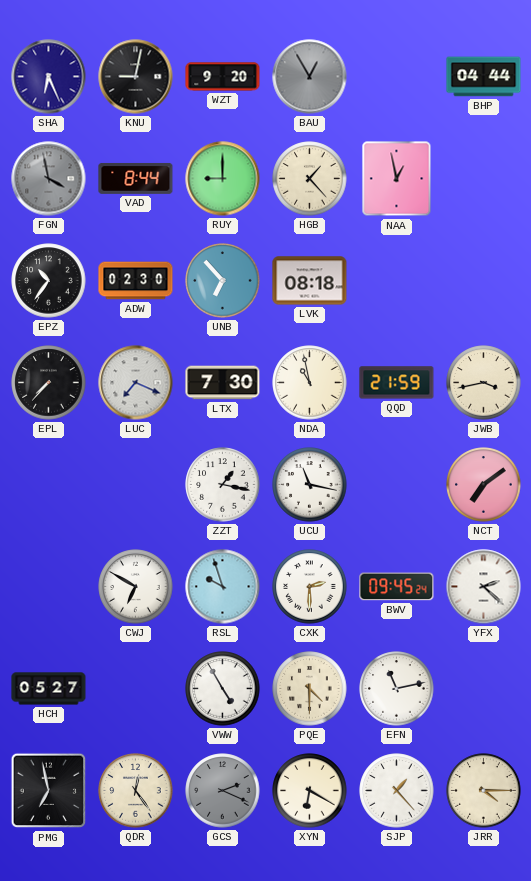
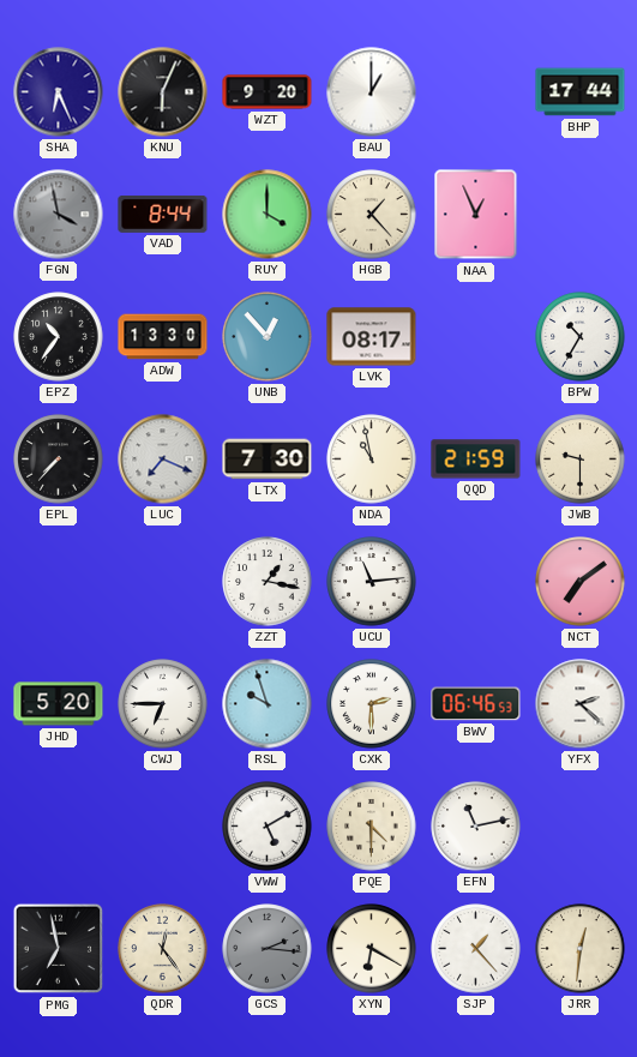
KNU: 9:02 -> 6:04 (163, 92)
BAU: 12:55 -> 1:00 (372, 92)
BAU dial: grey -> white (372, 92)
BHP: 04:44 -> 17:44 (581, 92)
RUY: 9:00 -> 4:00 (268, 215)
NAA: 12:58 -> 12:56 (476, 215)
ADW: 02:30 -> 13:30 (163, 337)
UNB: 6:53 -> 12:53 (268, 337)
LVK: 08:18 -> 08:17 (372, 337)
BPW: none -> 10:35 (581, 337)
JWB: 3:43 -> 9:30 (581, 460)
UCU: 11:17 -> 11:14 (372, 582)
JHD: none -> 5:20 (59, 704)
CWJ: 6:50 -> 6:45 (163, 704)
BWV: 09:45 -> 06:46 (476, 704)
HCH: 05:27 -> none (49, 689)
VWW: 4:55 -> 5:10 (268, 827)
GCS: 2:19 -> 2:16 (268, 949)
JRR: 4:15 -> 12:31 (581, 949)
